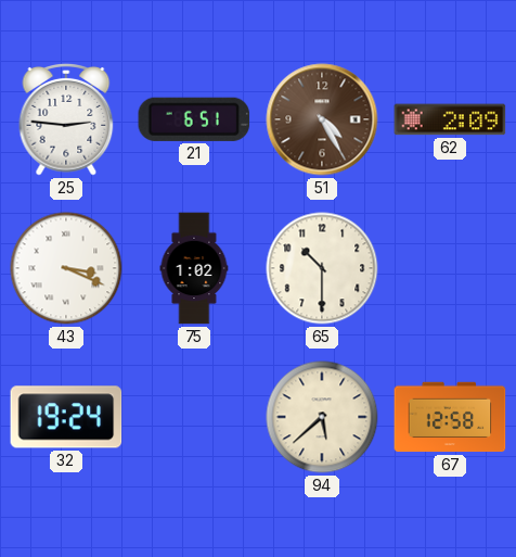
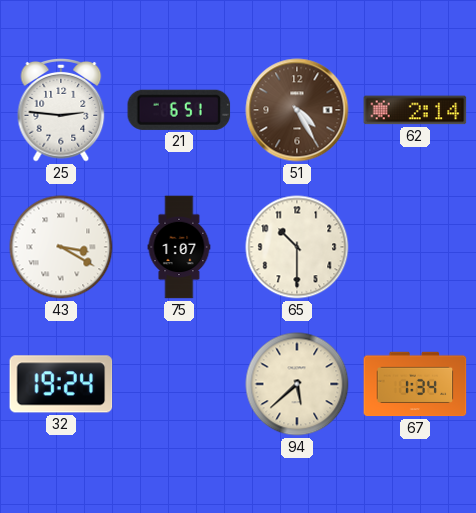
62: 2:09 -> 2:14 (415, 110)
43: 3:19 -> 3:20 (61, 247)
75: 1:02 -> 1:07 (179, 247)
67: 12:58 -> 1:34 (415, 384)
